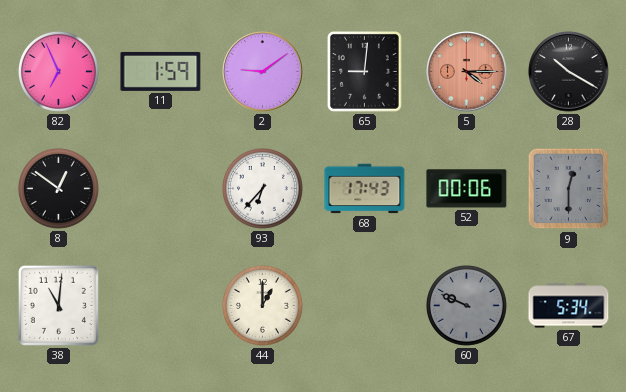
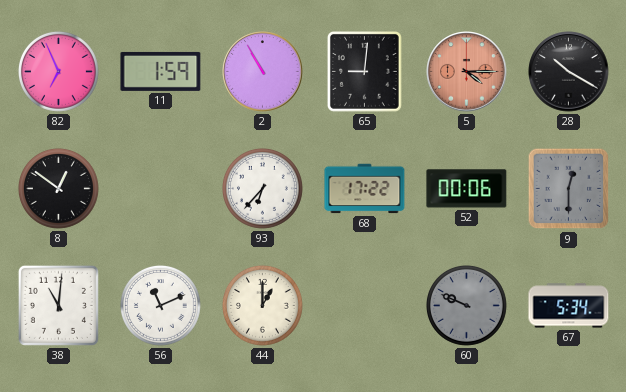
2: 9:09 -> 10:55 (263, 72)
68: 17:43 -> 17:22 (365, 189)
56: none -> 11:11 (160, 305)
